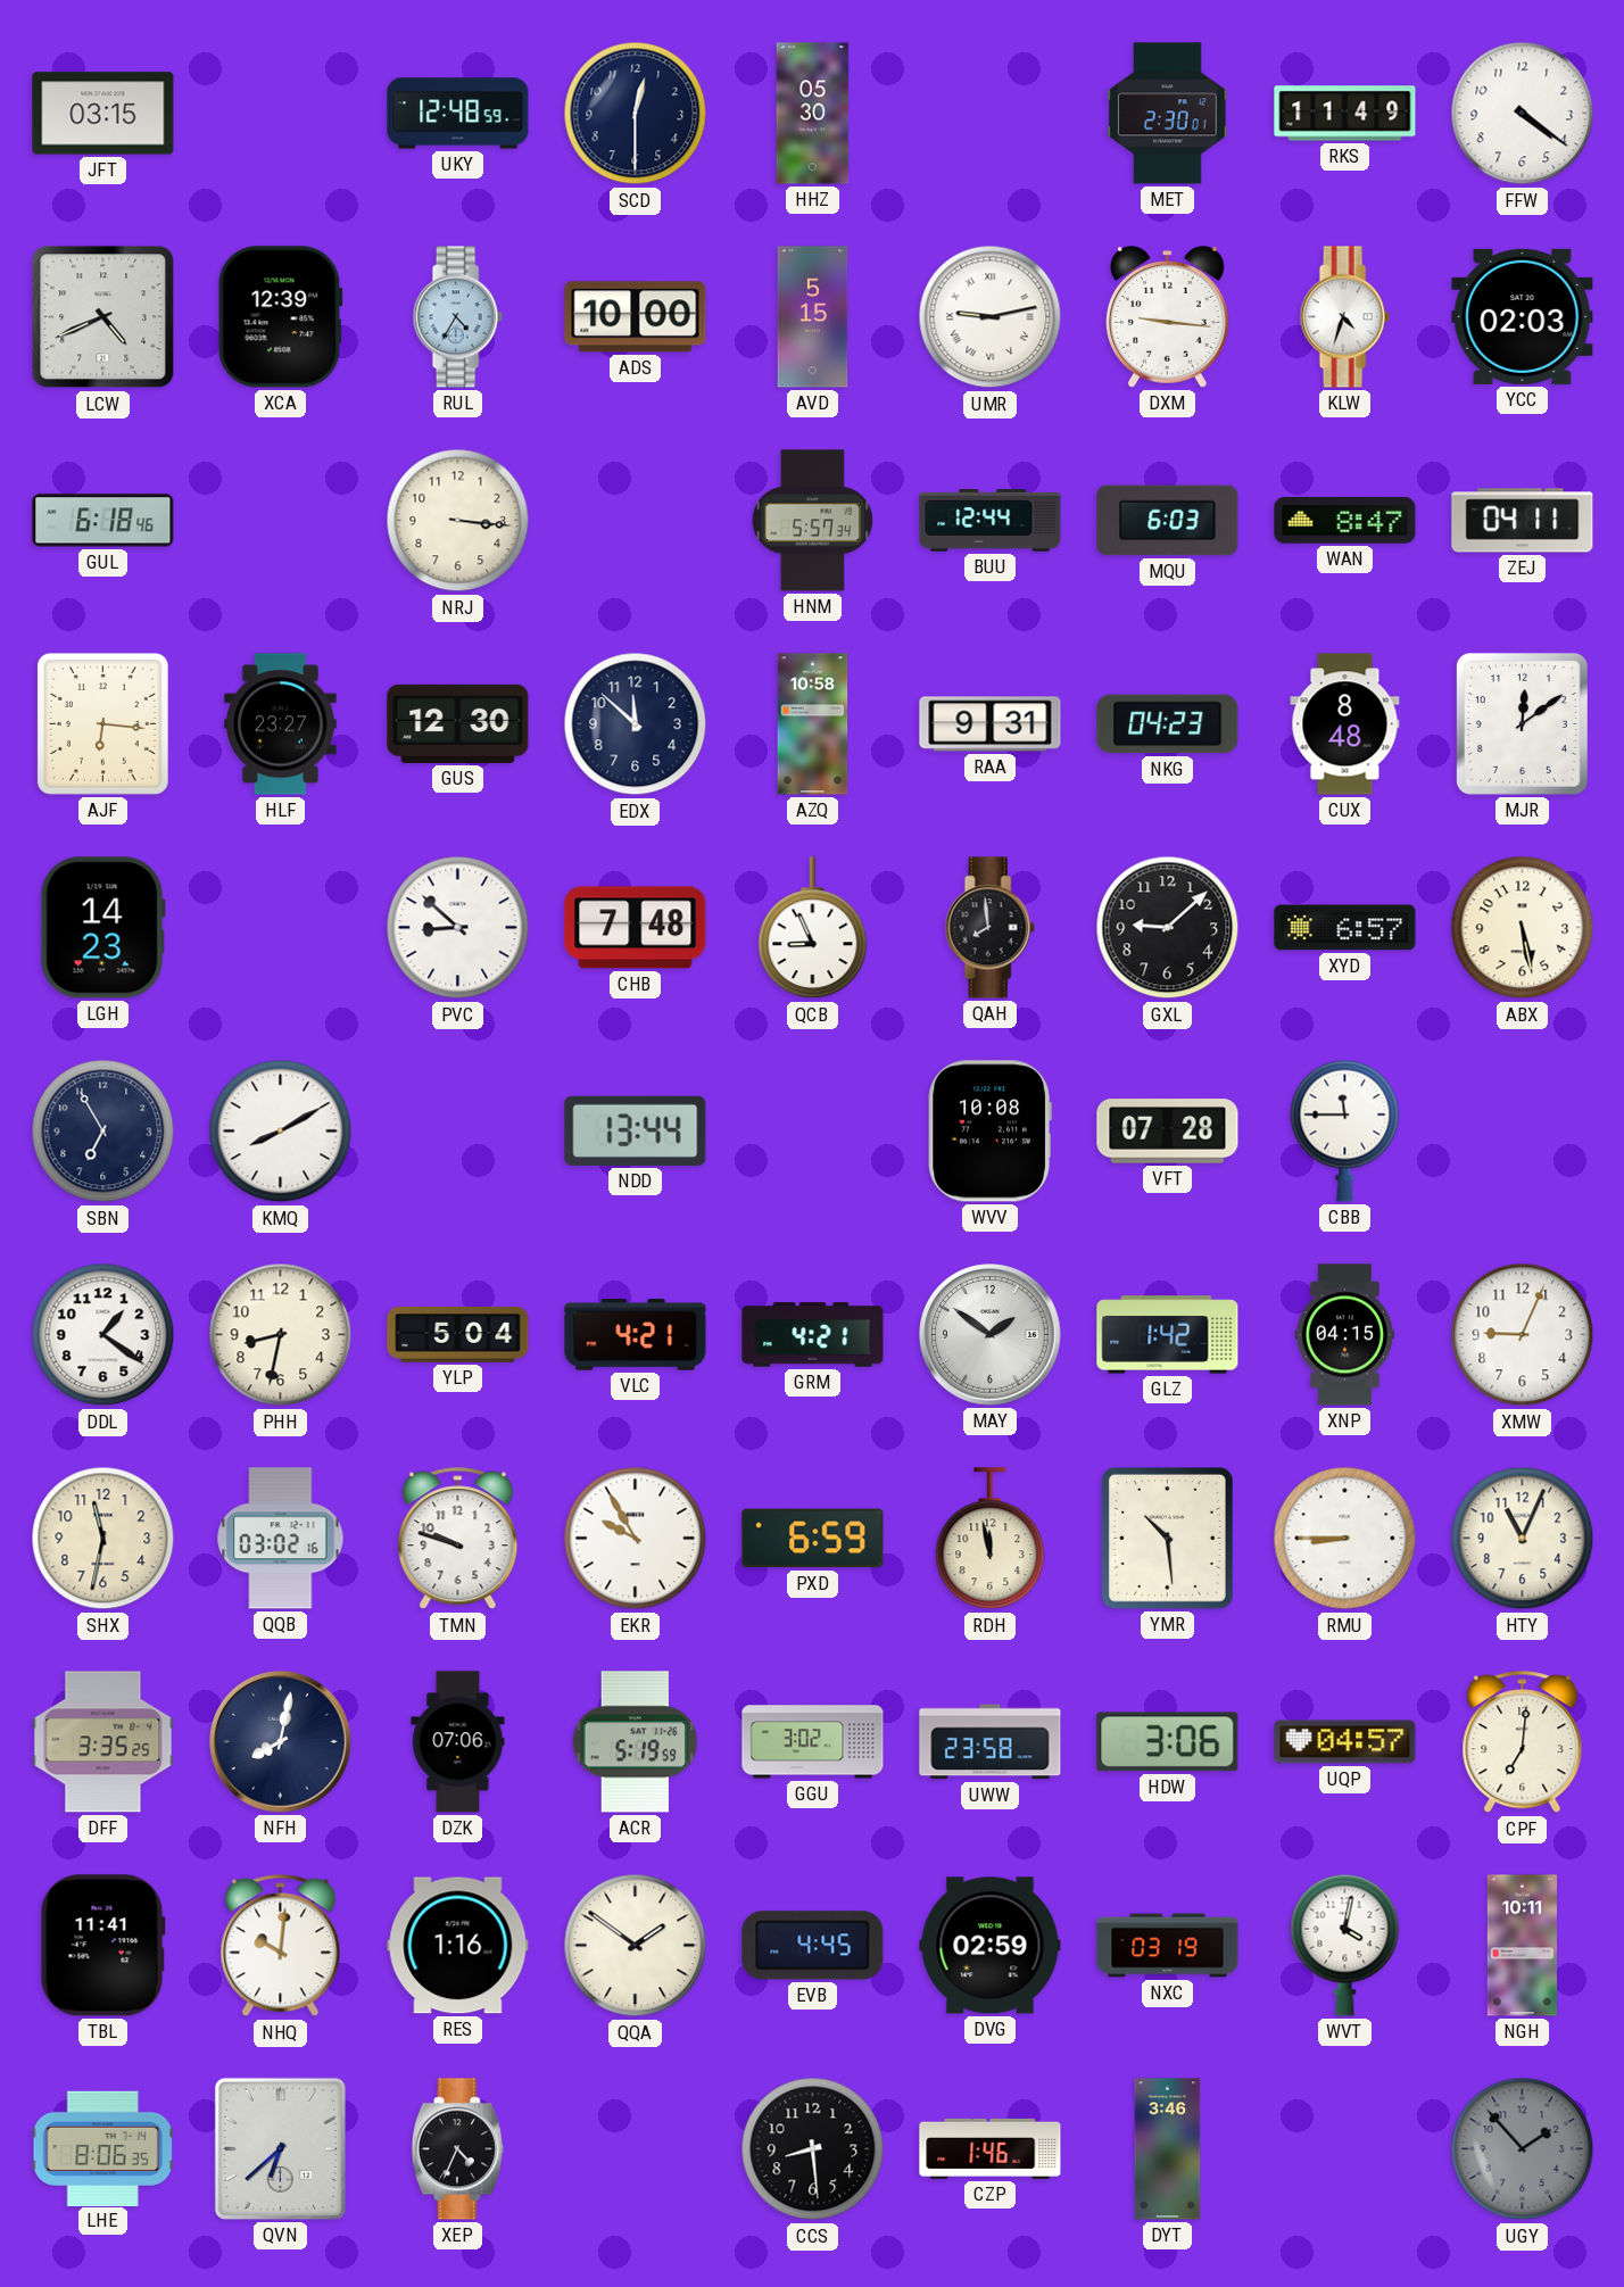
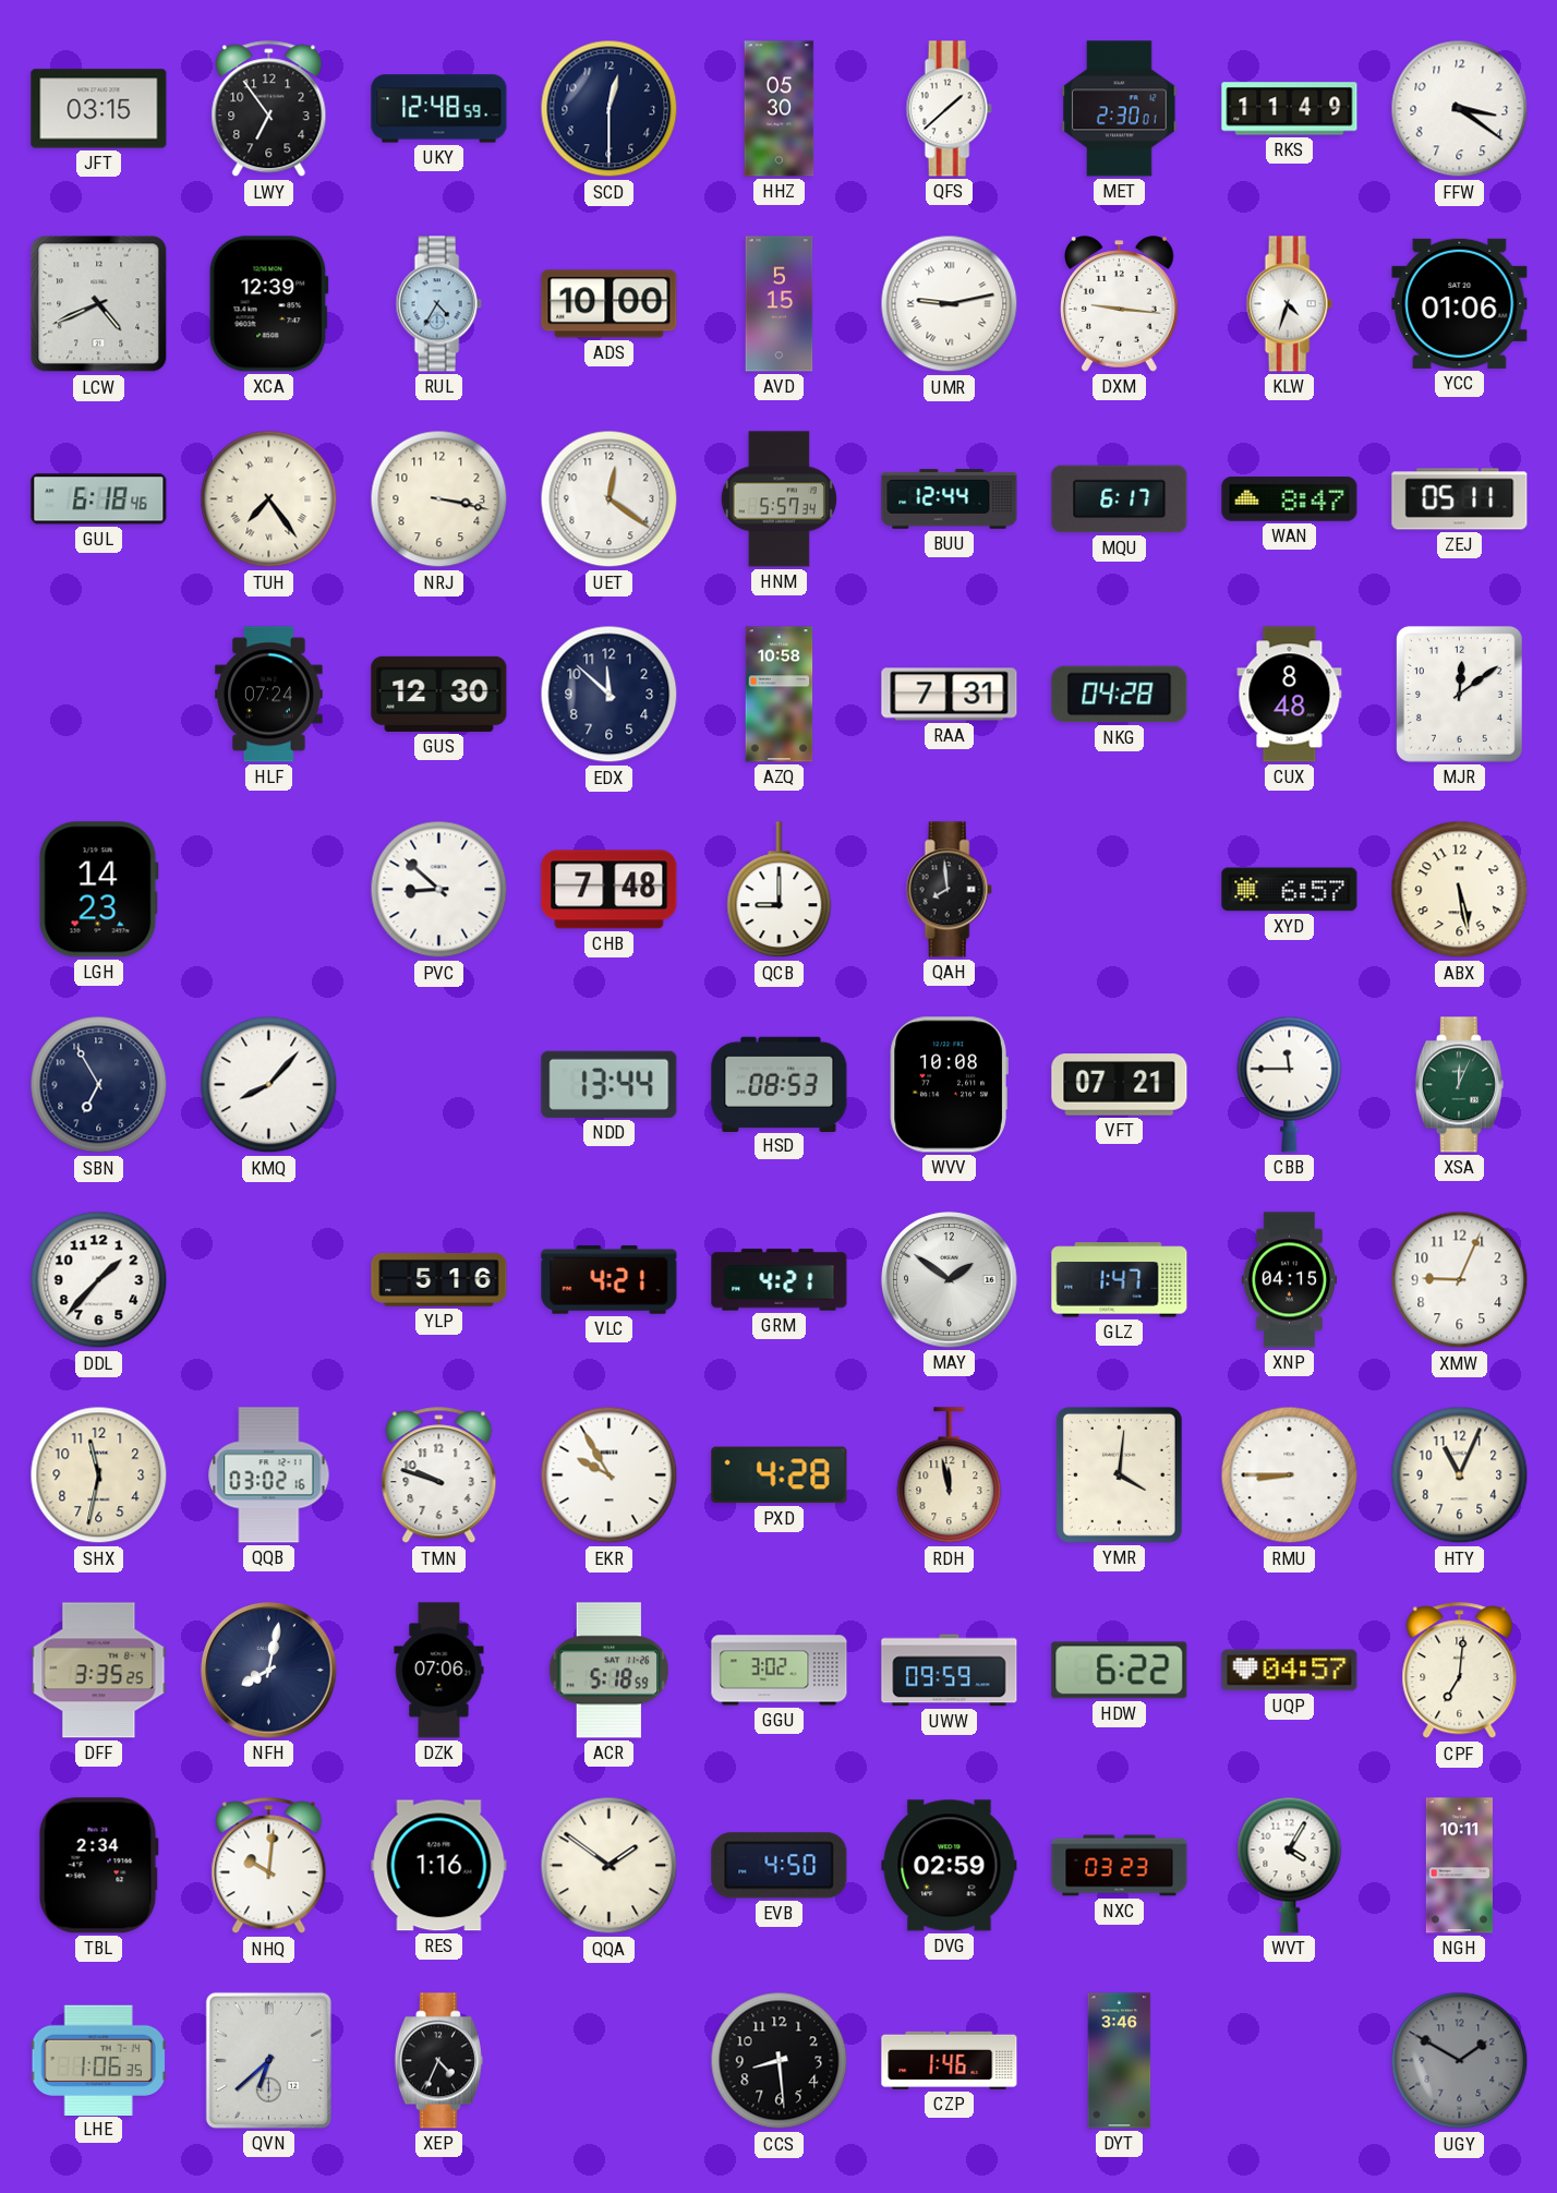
LWY: none -> 6:54 (269, 109)
QFS: none -> 1:38 (949, 109)
FFW: 4:21 -> 3:21 (1460, 109)
YCC: 02:03 -> 01:06 (1460, 303)
TUH: none -> 7:24 (269, 499)
NRJ: 3:16 -> 3:17 (439, 499)
UET: none -> 12:21 (609, 499)
MQU: 6:03 -> 6:17 (1120, 499)
ZEJ: 04:11 -> 05:11 (1460, 499)
AJF: 6:16 -> none (102, 723)
HLF: 23:27 -> 07:24 (269, 695)
RAA: 9:31 -> 7:31 (950, 695)
NKG: 04:23 -> 04:28 (1120, 695)
QCB: 8:56 -> 9:00 (780, 890)
GXL: 9:08 -> none (1168, 928)
KMQ: 8:10 -> 8:07 (269, 1085)
HSD: none -> 08:53 (780, 1084)
VFT: 07:28 -> 07:21 (1120, 1085)
XSA: none -> 12:04 (1459, 1085)
DDL: 1:21 -> 1:37 (99, 1280)
PHH: 8:32 -> none (281, 1335)
YLP: 5:04 -> 5:16 (439, 1280)
GLZ: 1:42 -> 1:47 (1120, 1280)
PXD: 6:59 -> 4:28 (780, 1475)
YMR: 10:29 -> 4:01 (1119, 1474)
ACR: 5:19 -> 5:18 (609, 1671)
UWW: 23:58 -> 09:59 (950, 1671)
HDW: 3:06 -> 6:22 (1120, 1671)
TBL: 11:41 -> 2:34 (98, 1866)
EVB: 4:45 -> 4:50 (780, 1866)
NXC: 03:19 -> 03:23 (1120, 1866)
WVT: 4:02 -> 4:05 (1290, 1865)
LHE: 8:06 -> 1:06 (98, 2060)
UGY: 1:53 -> 1:50 (1460, 2061)
